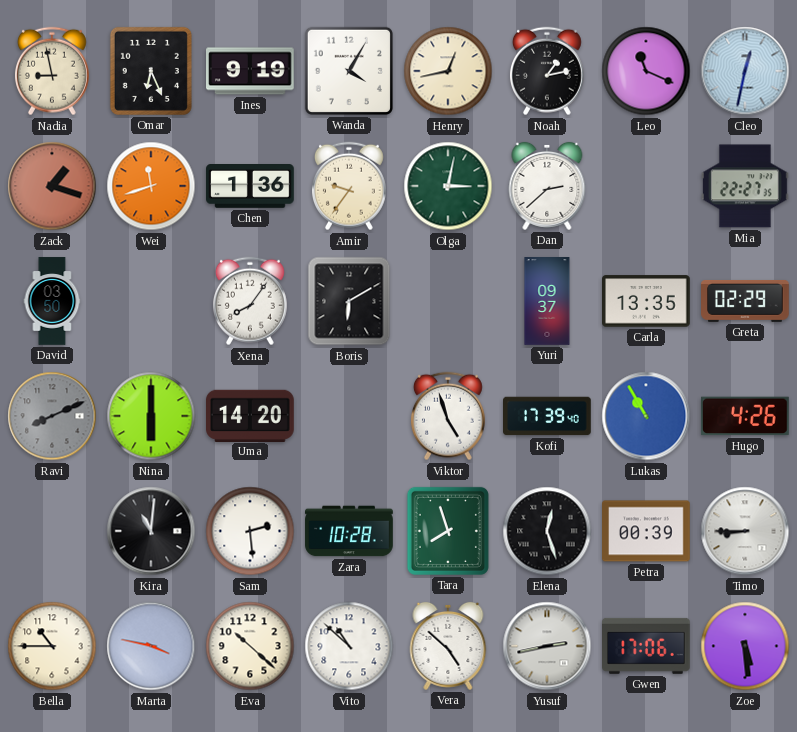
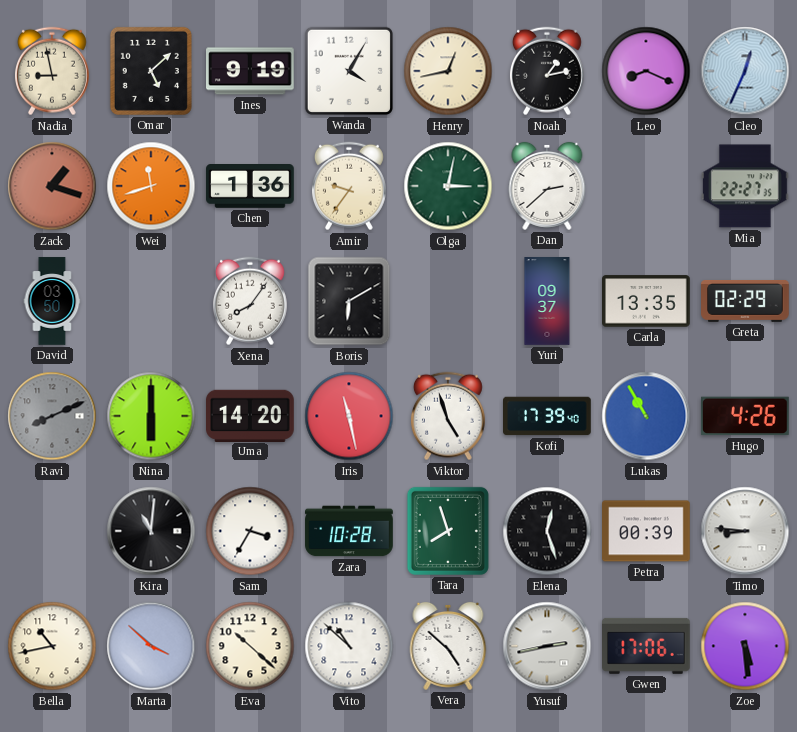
Omar: 6:26 -> 5:08 (151, 71)
Leo: 11:19 -> 8:19 (646, 71)
Cleo: 12:32 -> 12:34 (745, 71)
Iris: none -> 11:28 (349, 416)
Sam: 2:29 -> 3:35 (250, 531)
Timo: 8:45 -> 8:46 (745, 531)
Bella: 10:45 -> 10:43 (52, 646)
Marta: 3:47 -> 3:52 (151, 646)
